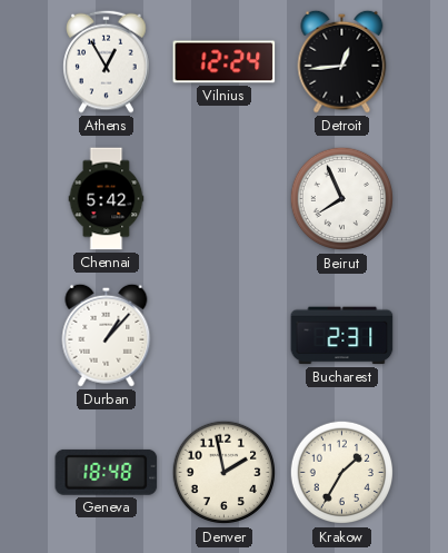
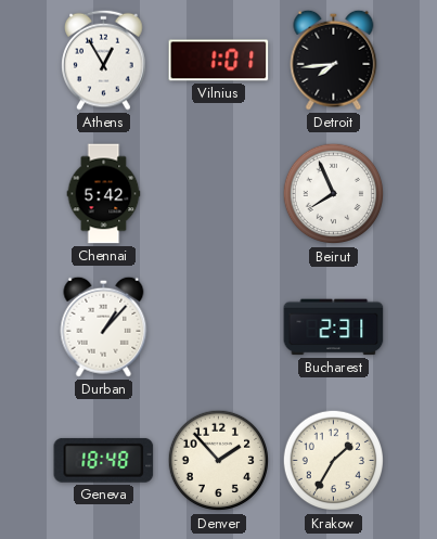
Vilnius: 12:24 -> 1:01 (219, 61)
Detroit: 12:44 -> 7:44 (334, 60)
Denver: 1:58 -> 1:53 (219, 461)
